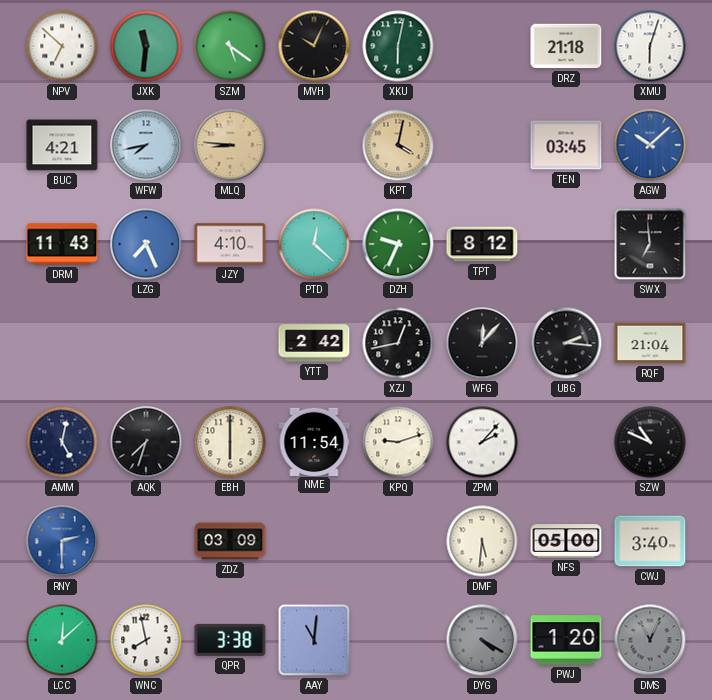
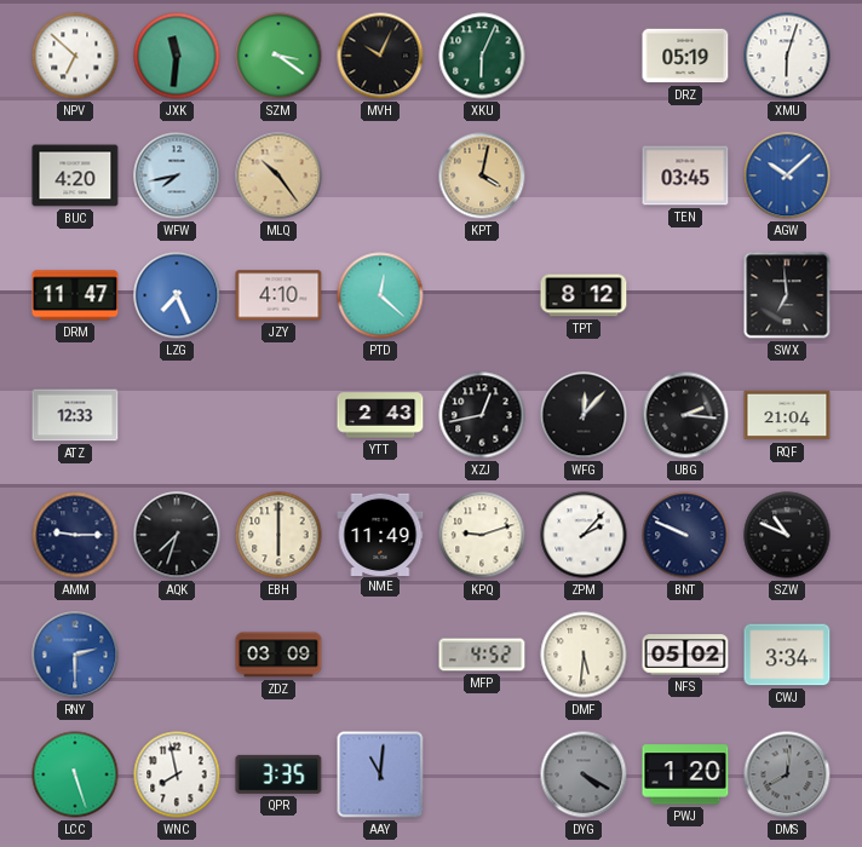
SZM: 5:21 -> 3:21 (278, 56)
XKU: 6:02 -> 6:04 (482, 56)
DRZ: 21:18 -> 05:19 (685, 56)
BUC: 4:21 -> 4:20 (75, 175)
MLQ: 8:46 -> 10:24 (278, 175)
DRM: 11:43 -> 11:47 (75, 295)
DZH: 9:34 -> none (398, 244)
ATZ: none -> 12:33 (75, 415)
YTT: 2:42 -> 2:43 (380, 415)
AMM: 5:02 -> 9:15 (75, 535)
NME: 11:54 -> 11:49 (380, 534)
BNT: none -> 9:49 (685, 535)
MFP: none -> 4:52 (482, 655)
NFS: 05:00 -> 05:02 (685, 655)
CWJ: 3:40 -> 3:34 (787, 655)
LCC: 12:08 -> 5:27 (75, 774)
QPR: 3:38 -> 3:35 (278, 774)
DMS: 11:04 -> 8:01 (787, 774)
